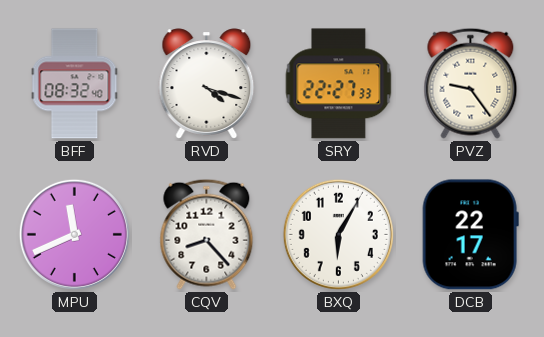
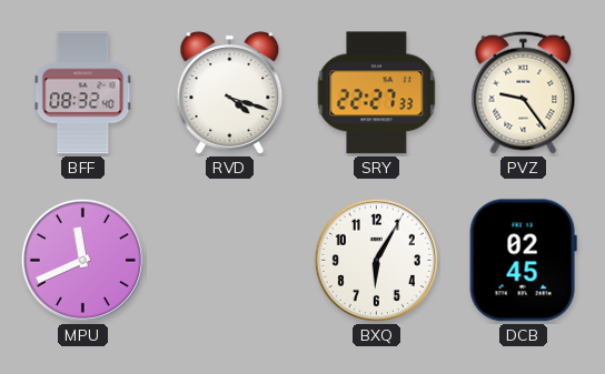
CQV: 8:23 -> none (207, 234)
DCB: 22:17 -> 02:45 (523, 261)
